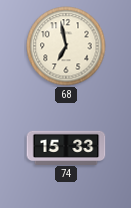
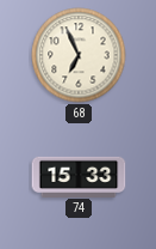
68: 6:58 -> 6:56 (79, 55)
